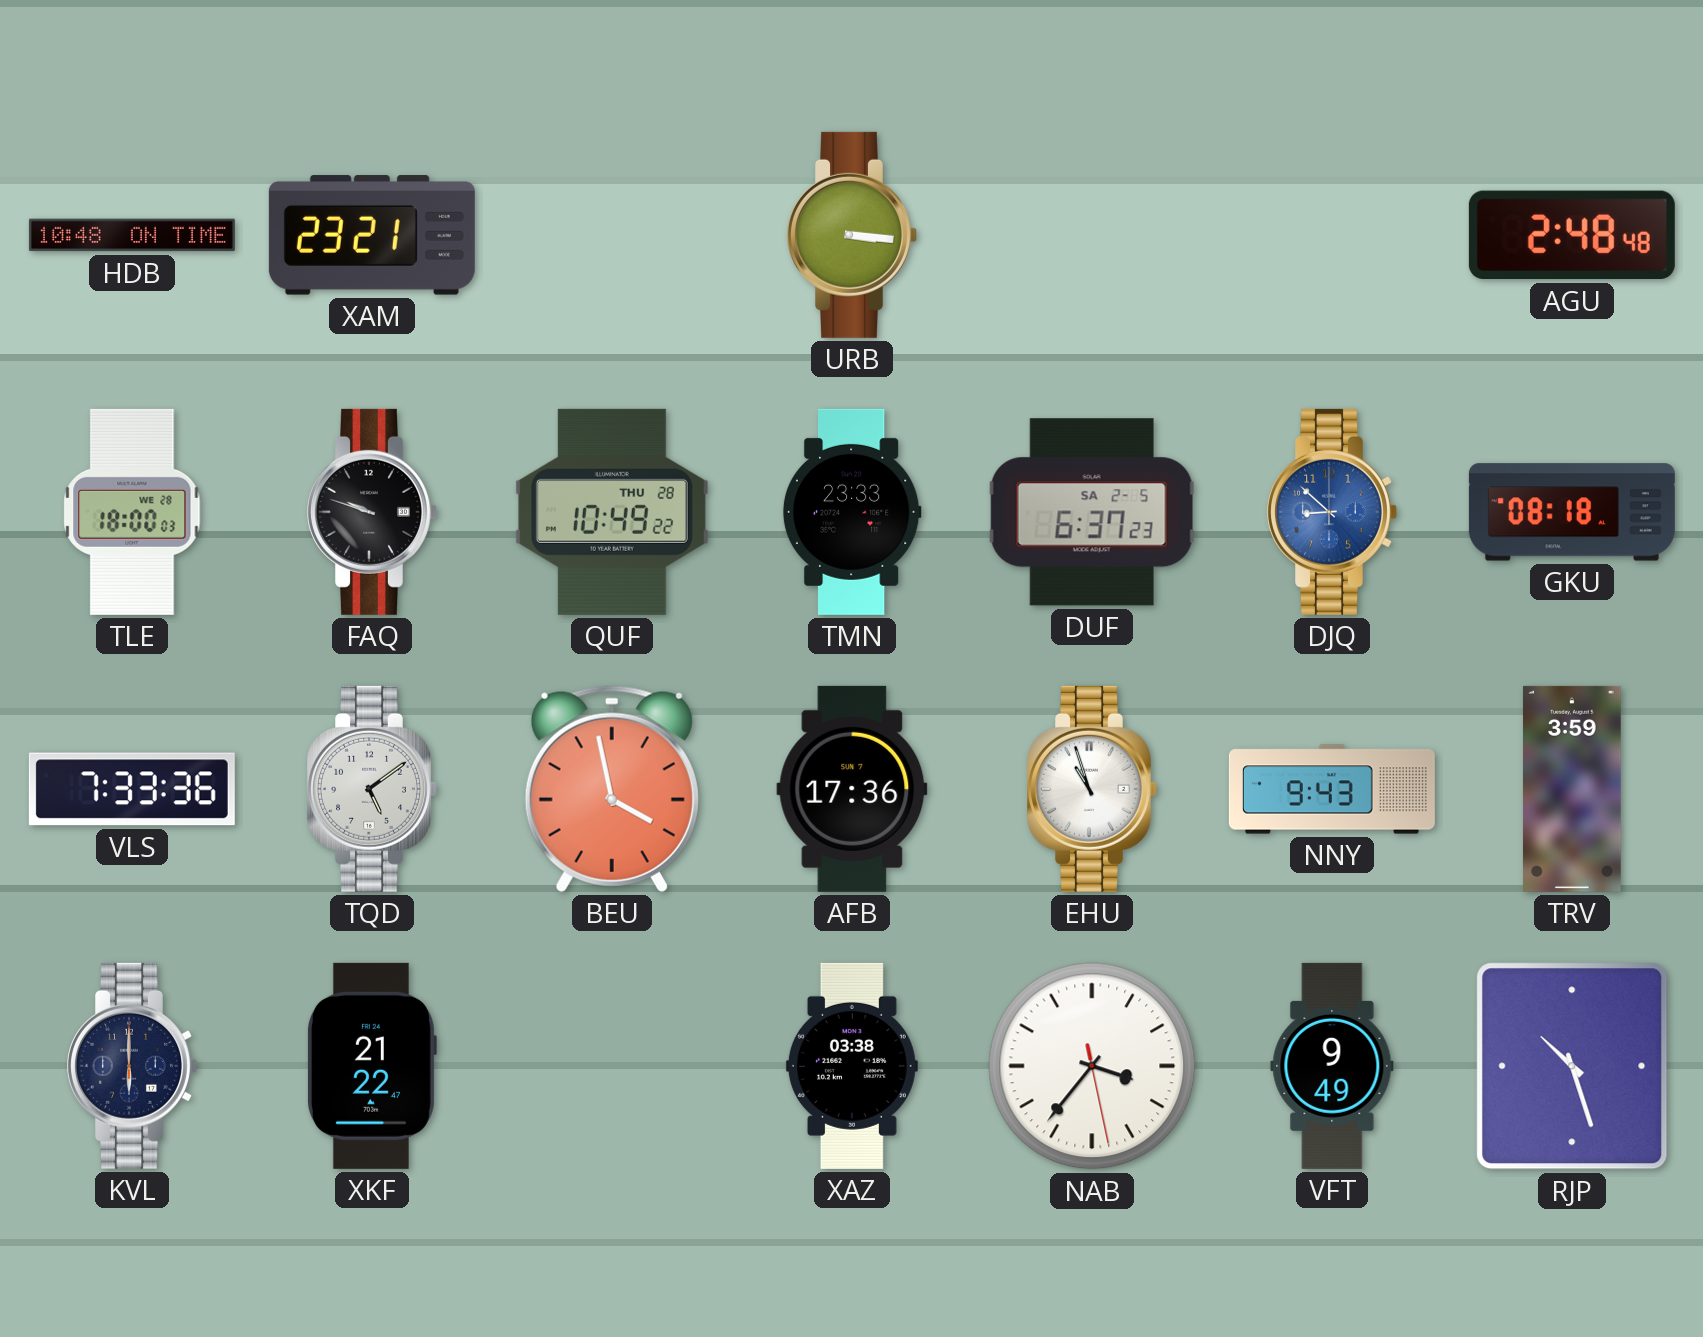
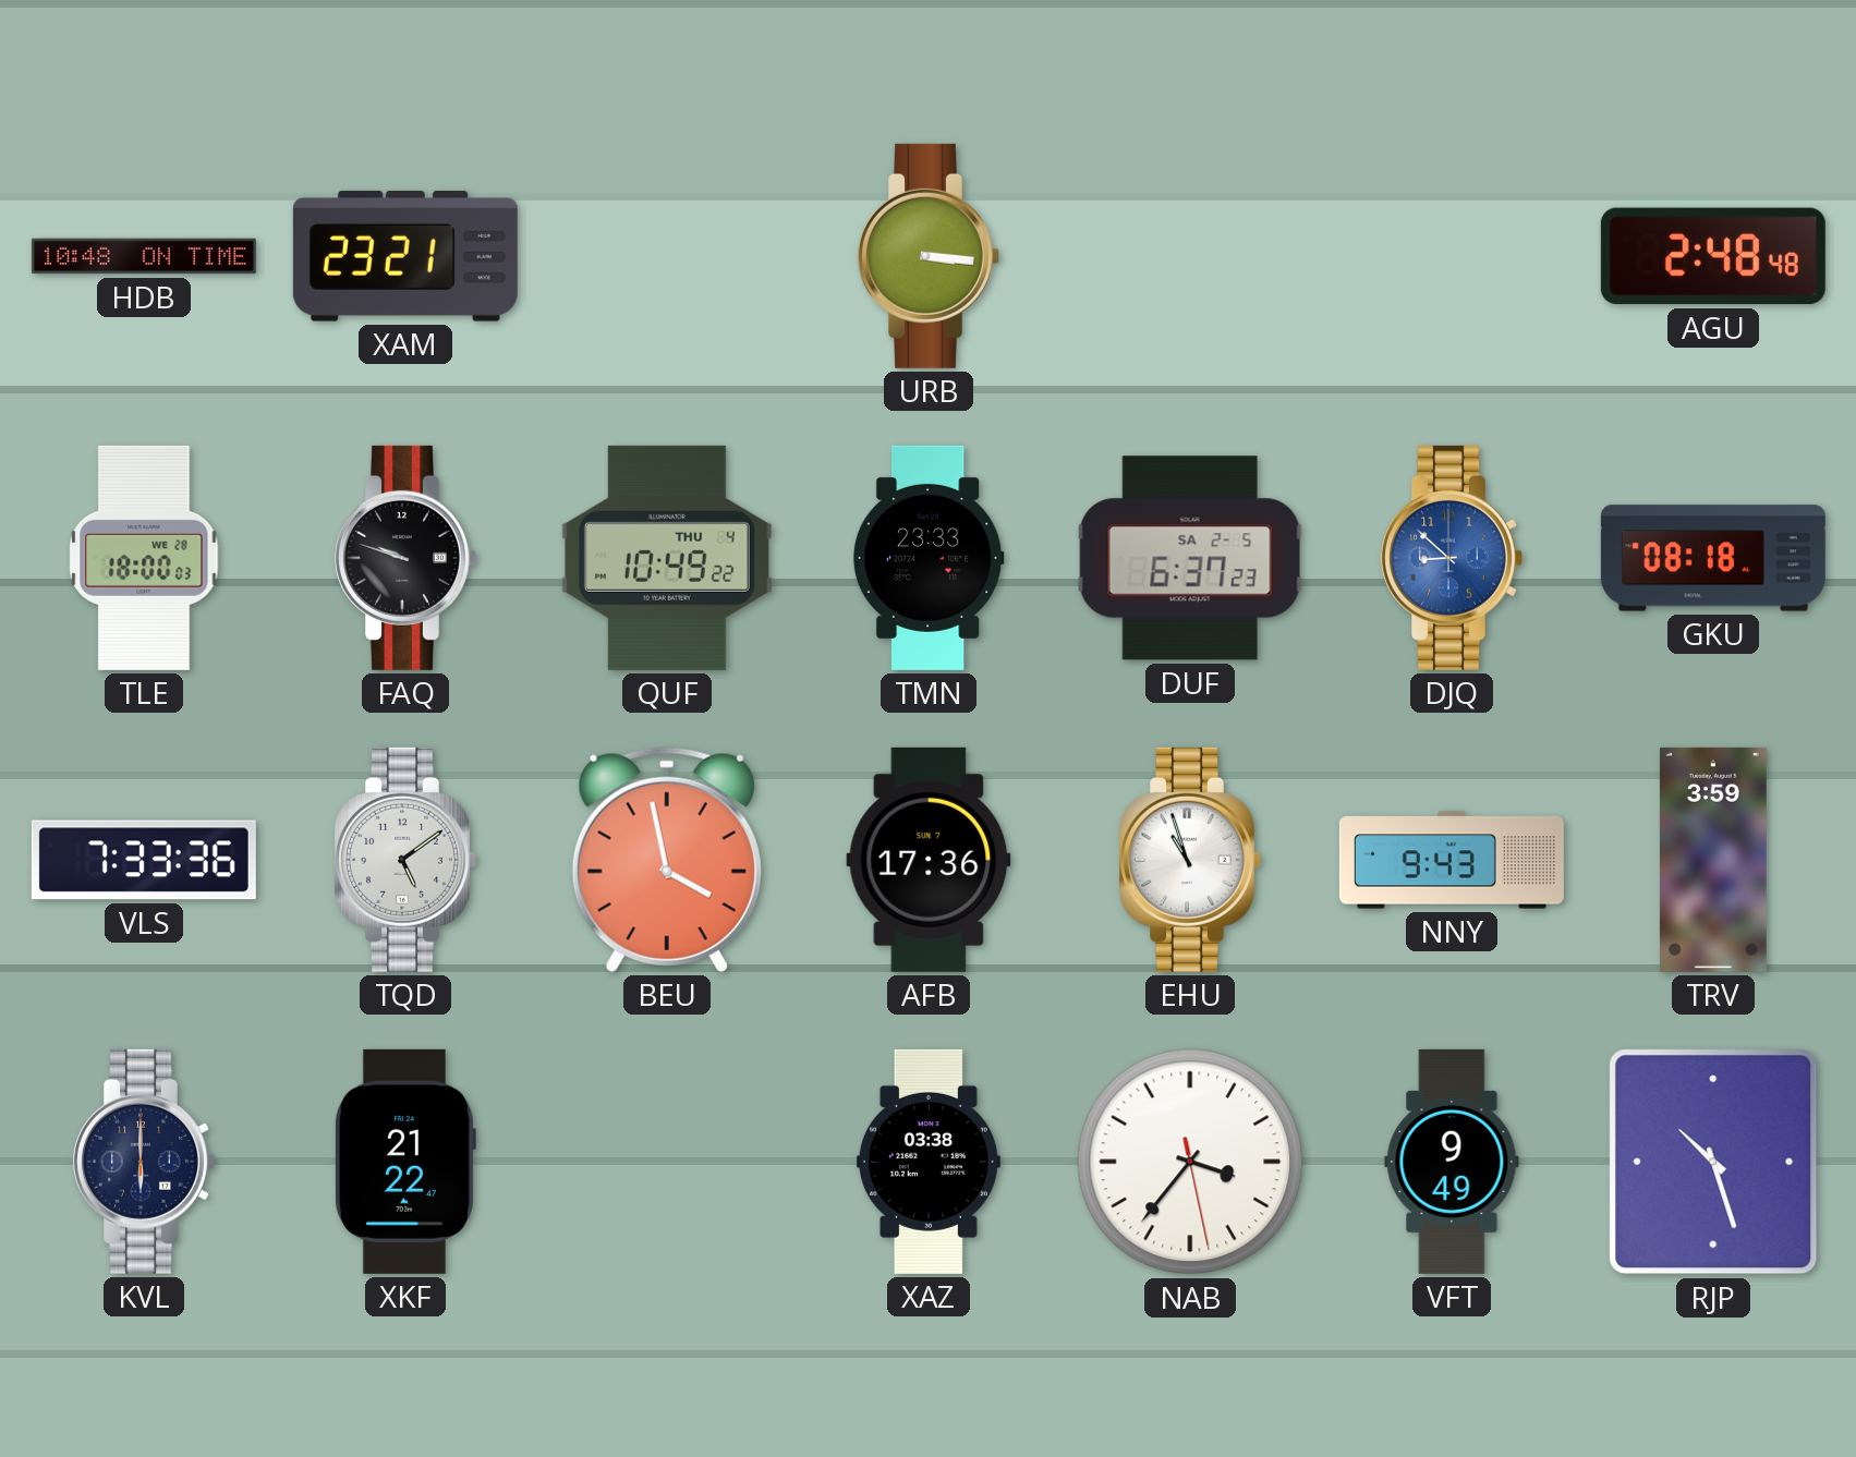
QUF date: THU 28 -> THU 4 (667, 558)
